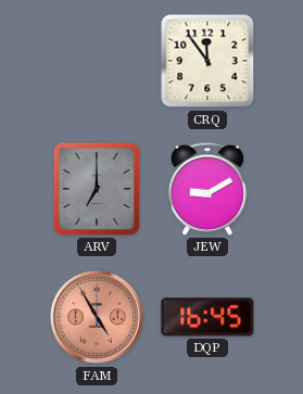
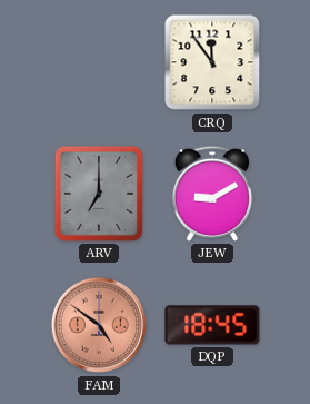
FAM: 4:55 -> 4:51 (99, 325)
DQP: 16:45 -> 18:45 (212, 325)
